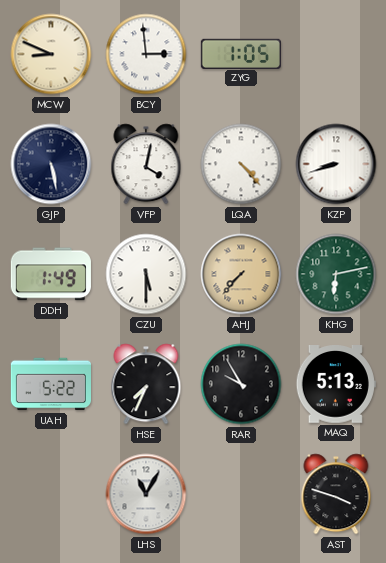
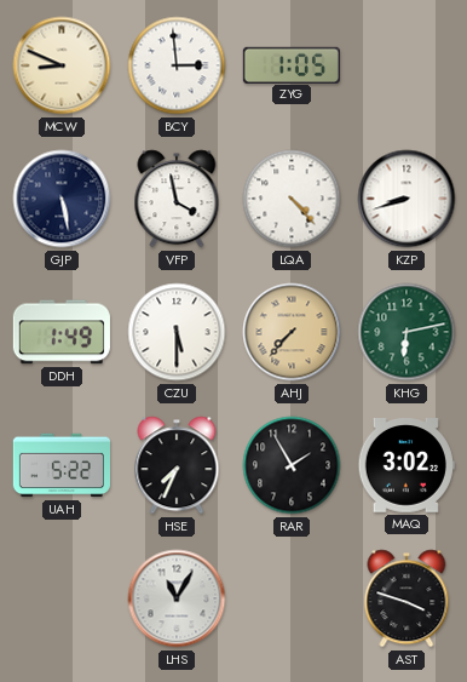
VFP: 4:02 -> 3:58 (177, 199)
RAR: 9:55 -> 1:55 (292, 465)
MAQ: 5:13 -> 3:02 (407, 466)
